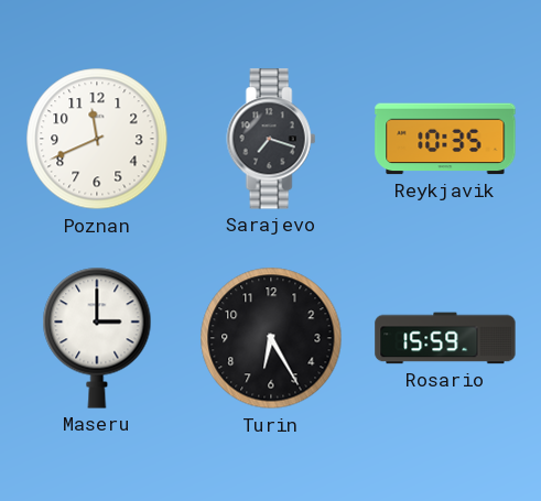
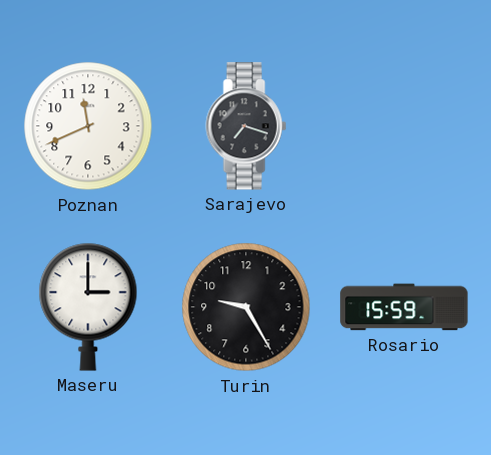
Reykjavik: 10:35 -> none (445, 139)
Turin: 6:25 -> 9:25 (246, 307)
